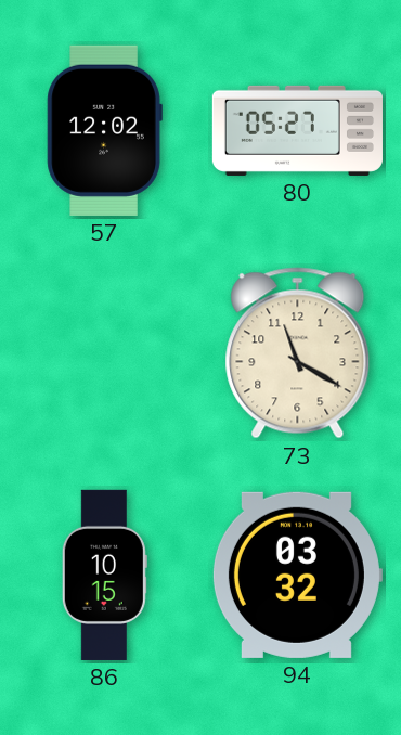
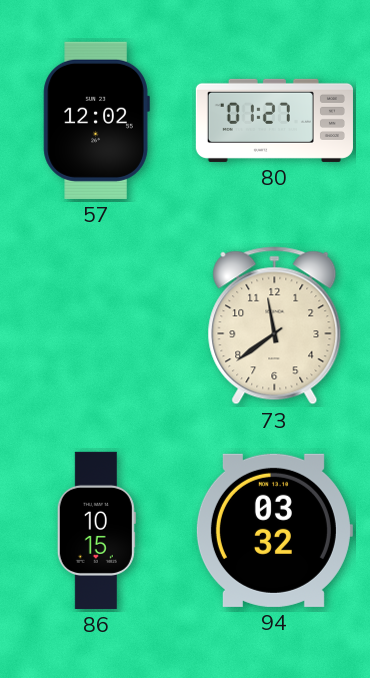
80: 05:27 -> 01:27 (274, 120)
73: 11:20 -> 11:39 (275, 326)
